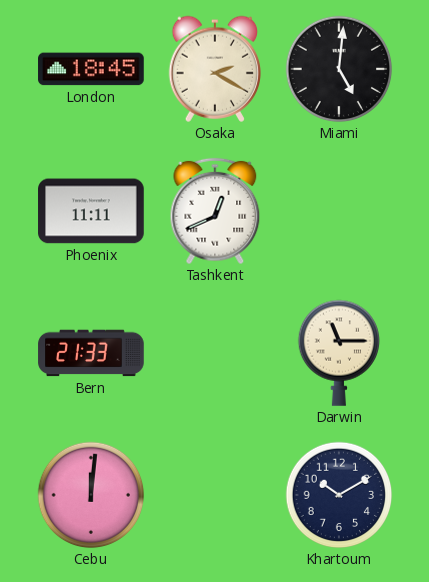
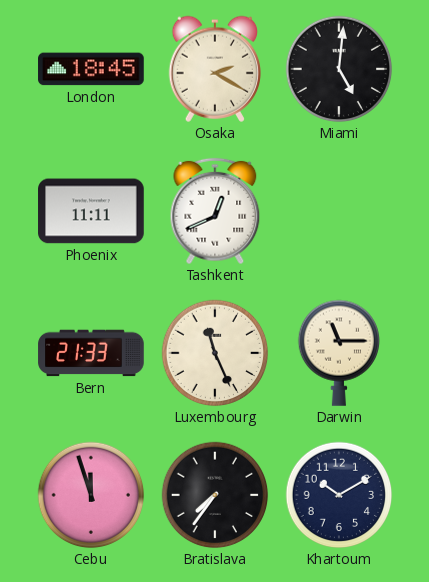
Luxembourg: none -> 11:26 (215, 353)
Cebu: 12:01 -> 11:57 (91, 495)
Bratislava: none -> 7:36 (215, 495)
